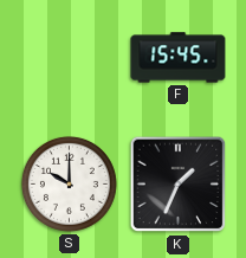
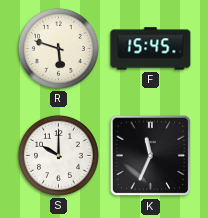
R: none -> 5:48 (58, 48)
K: 1:34 -> 11:34 (151, 156)
